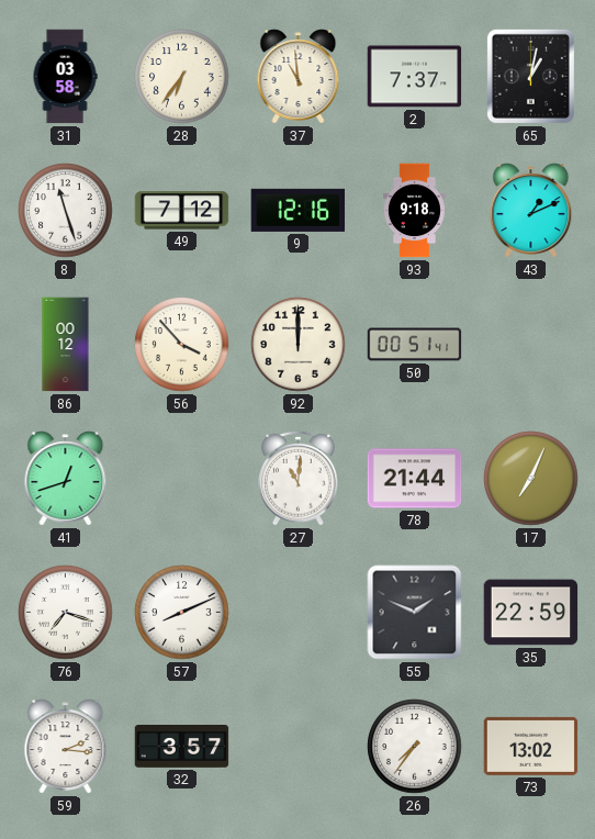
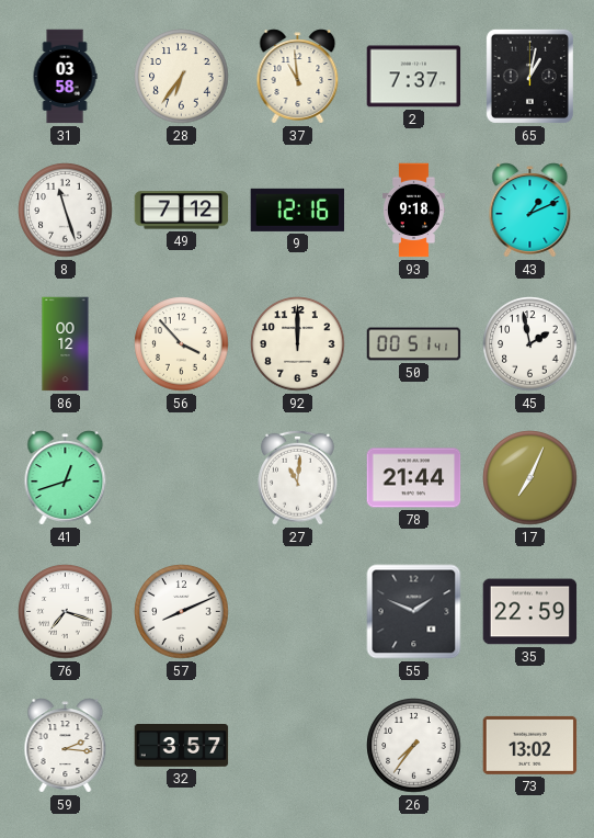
45: none -> 1:58 (530, 344)
